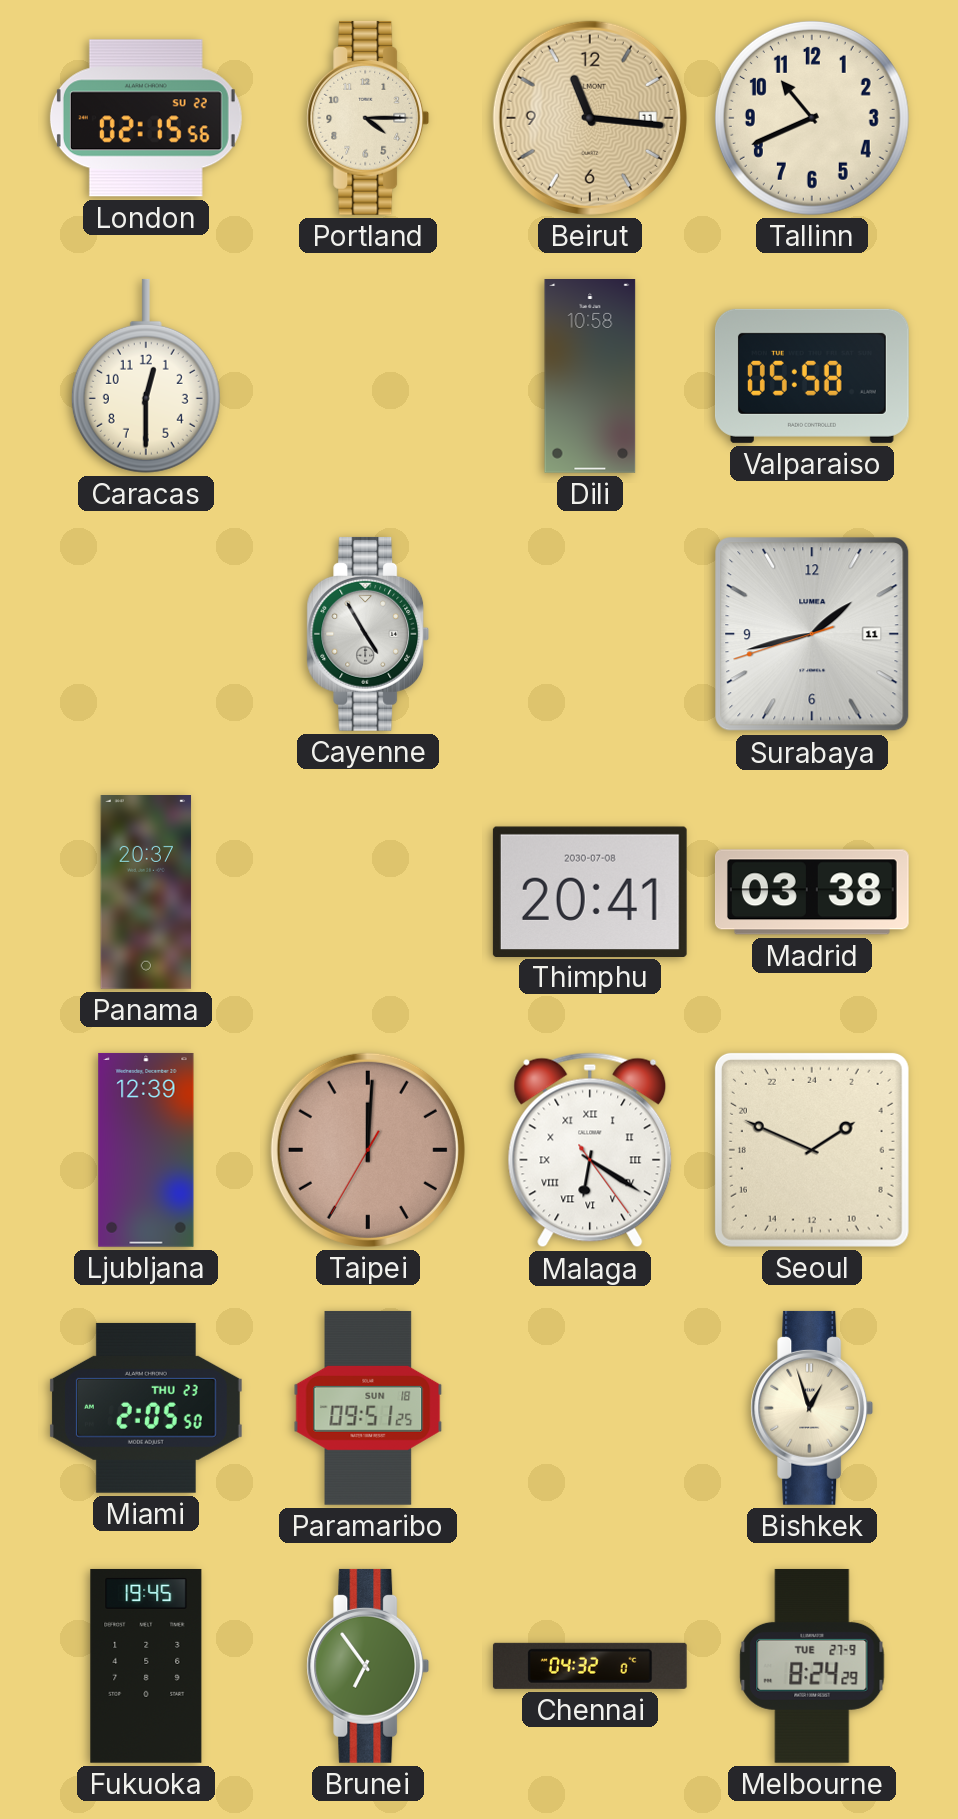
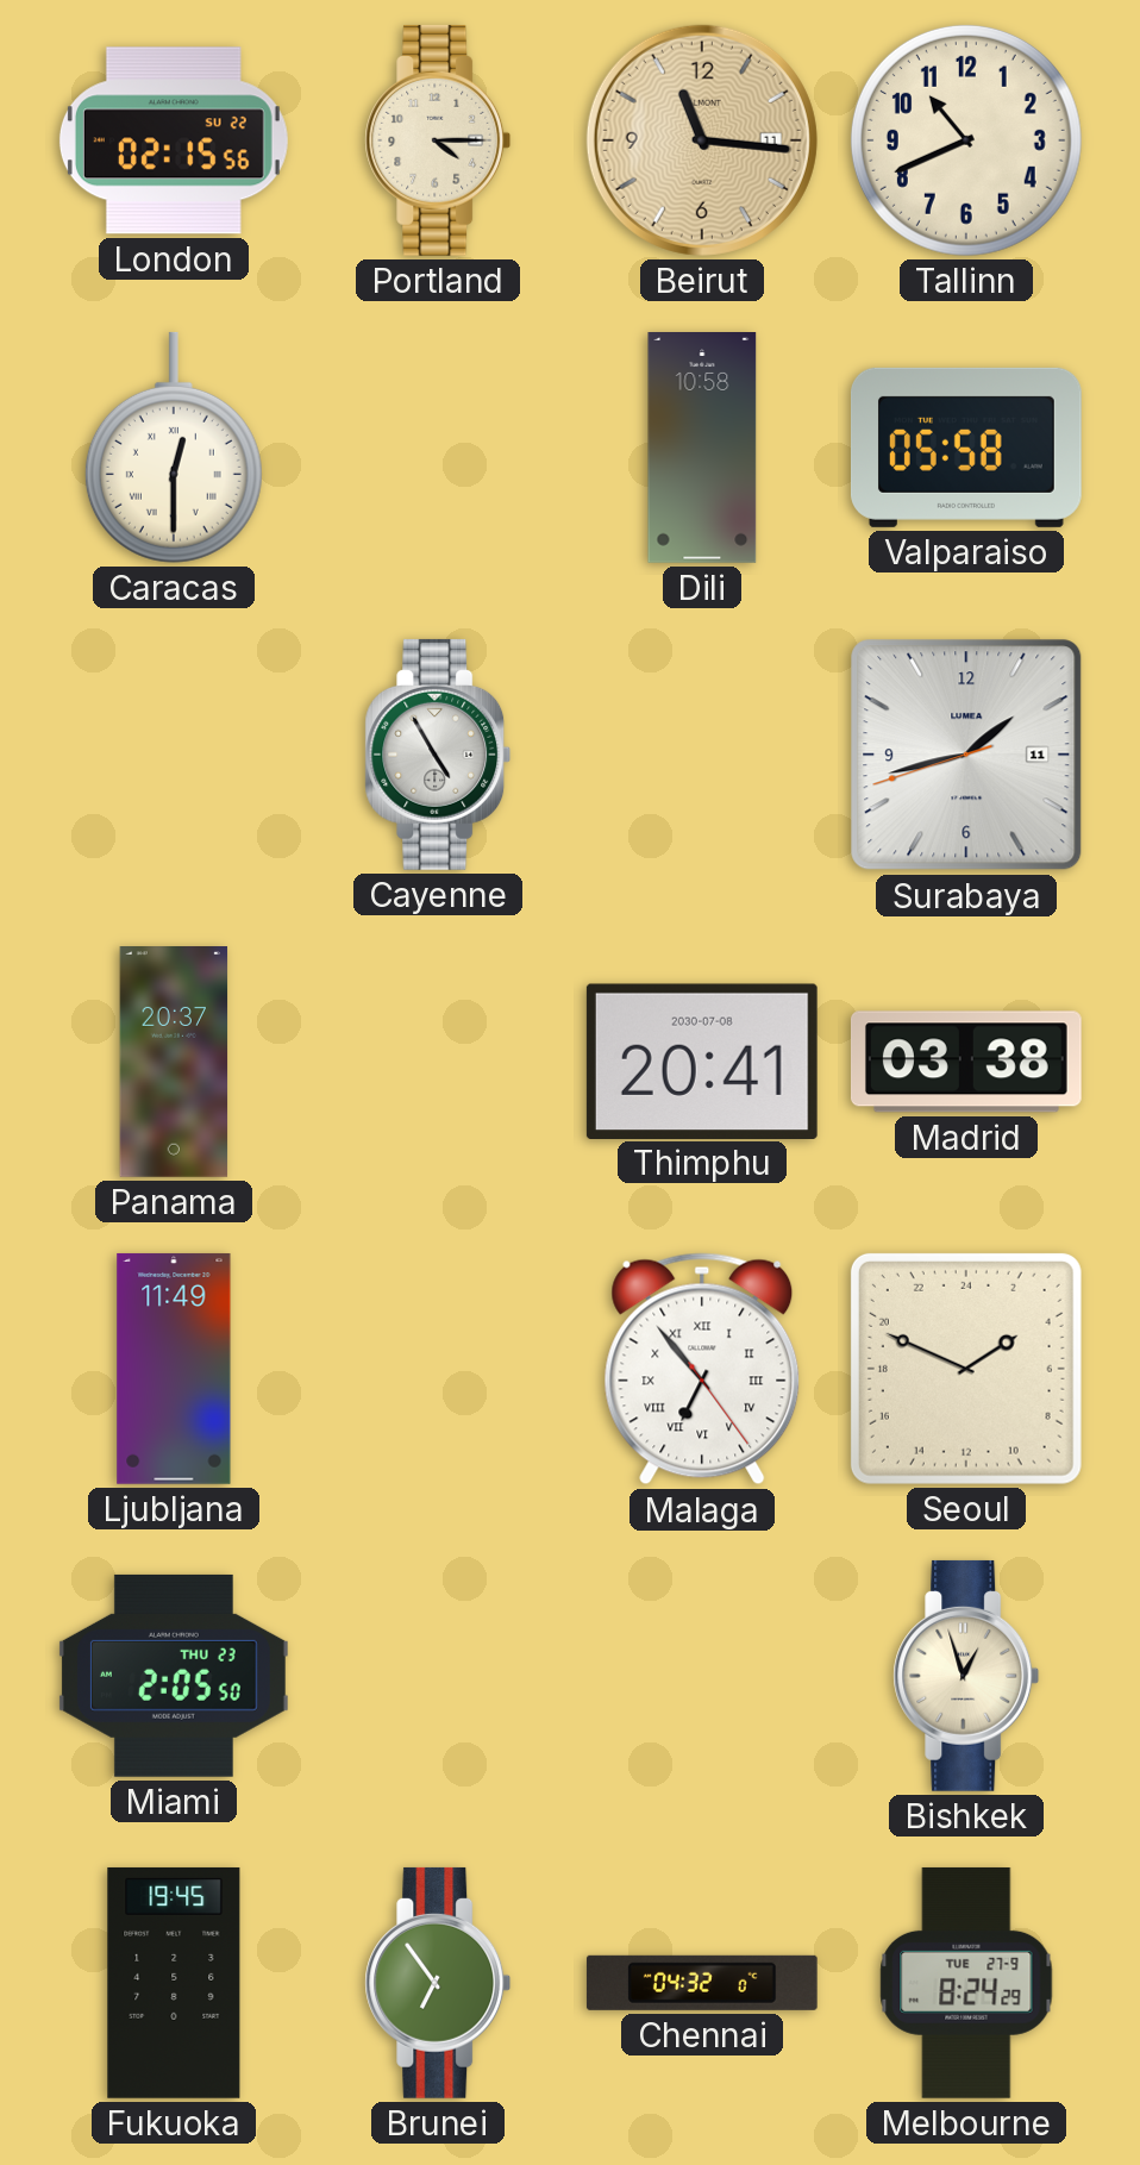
Caracas numerals: Arabic -> Roman (174, 448)
Ljubljana: 12:39 -> 11:49 (174, 1369)
Taipei: 12:00 -> none (368, 1150)
Malaga: 6:20 -> 6:53 (702, 1369)
Paramaribo: 09:51 -> none (368, 1408)
